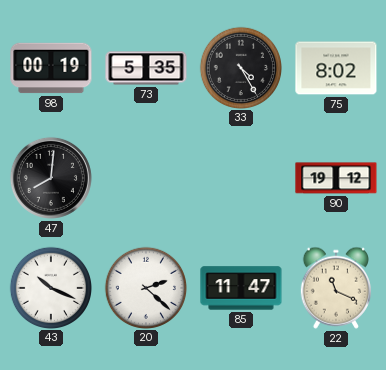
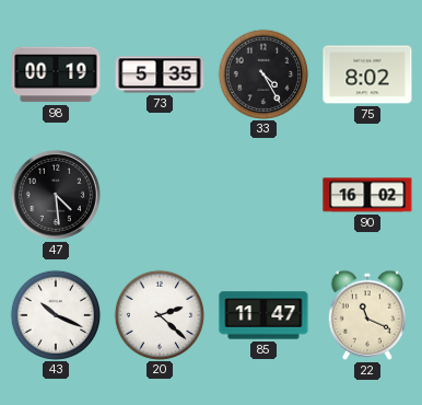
47: 8:01 -> 4:29 (56, 195)
90: 19:12 -> 16:02 (367, 195)
